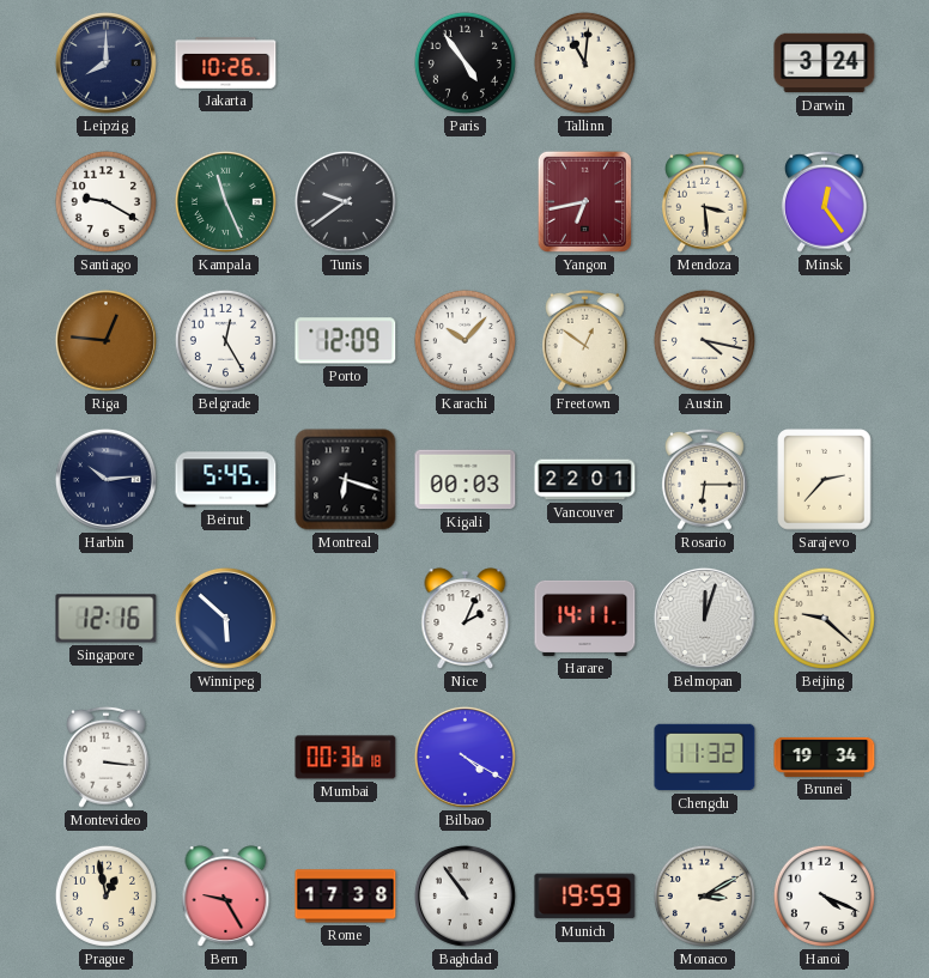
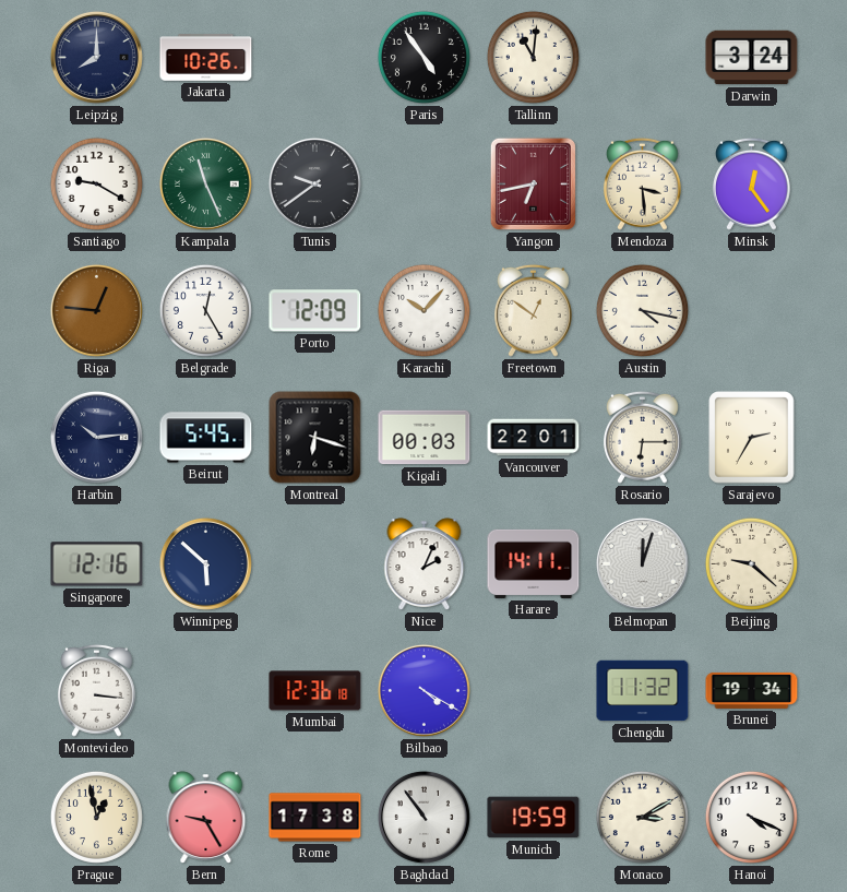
Sarajevo: 2:37 -> 2:35 (752, 438)
Mumbai: 00:36 -> 12:36 (315, 691)
